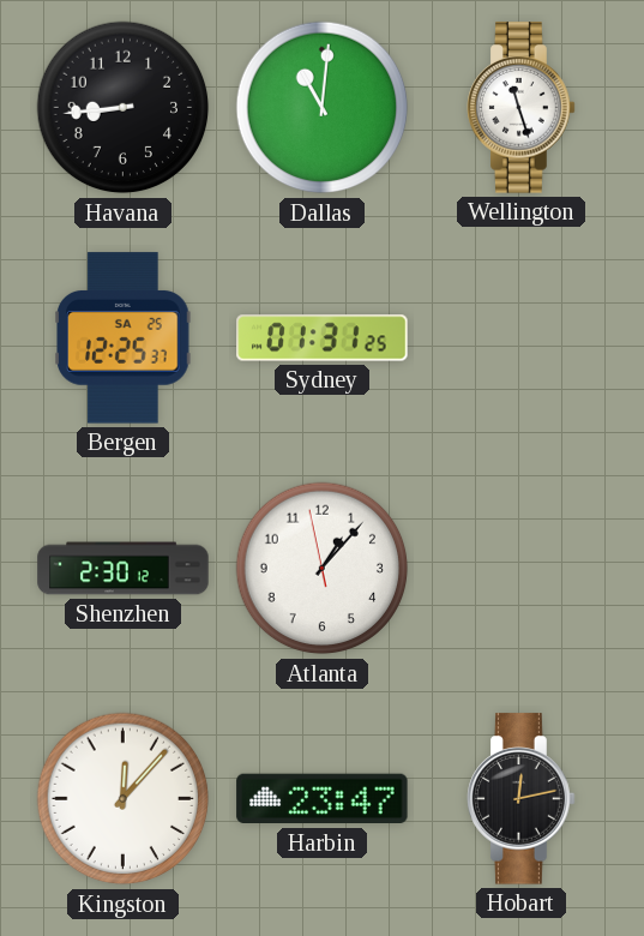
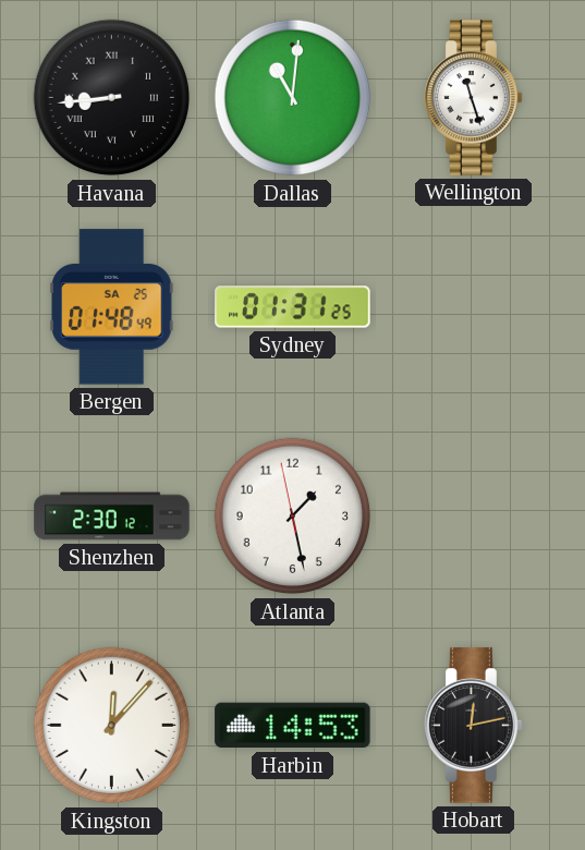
Havana numerals: Arabic -> Roman (112, 98)
Bergen: 12:25 -> 01:48 (112, 307)
Atlanta: 1:06 -> 1:27 (293, 517)
Harbin: 23:47 -> 14:53 (293, 726)
